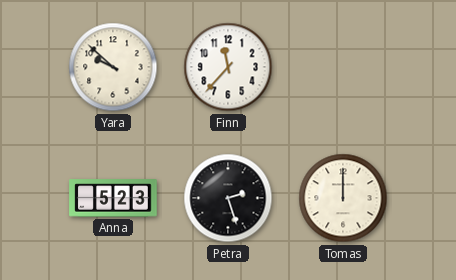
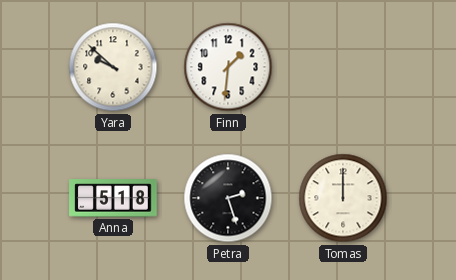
Finn: 11:37 -> 1:31 (228, 67)
Anna: 5:23 -> 5:18 (113, 198)
